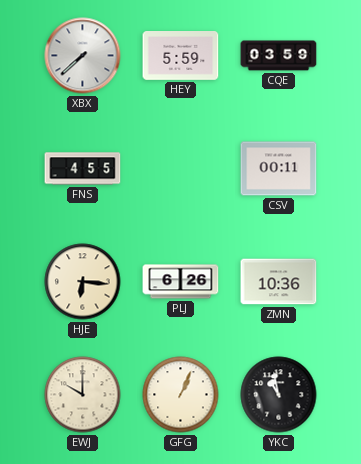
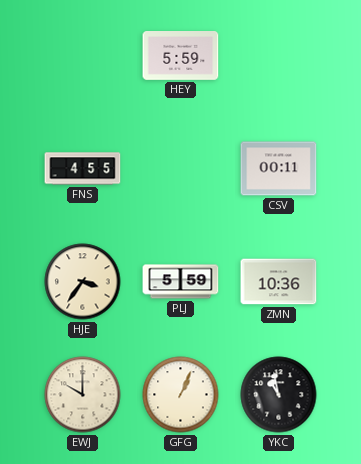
XBX: 7:38 -> none (83, 56)
CQE: 03:59 -> none (279, 56)
HJE: 6:16 -> 3:36 (83, 282)
PLJ: 6:26 -> 5:59 (181, 282)
